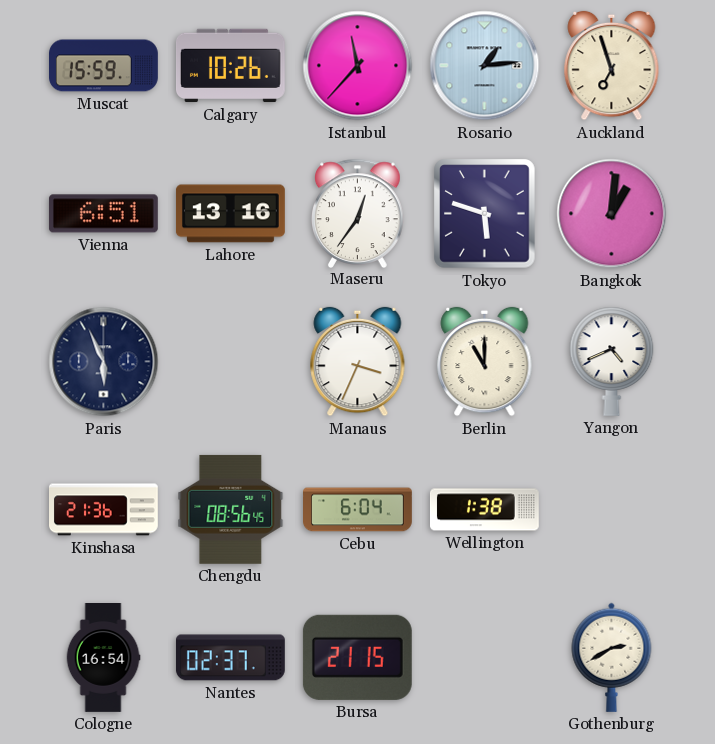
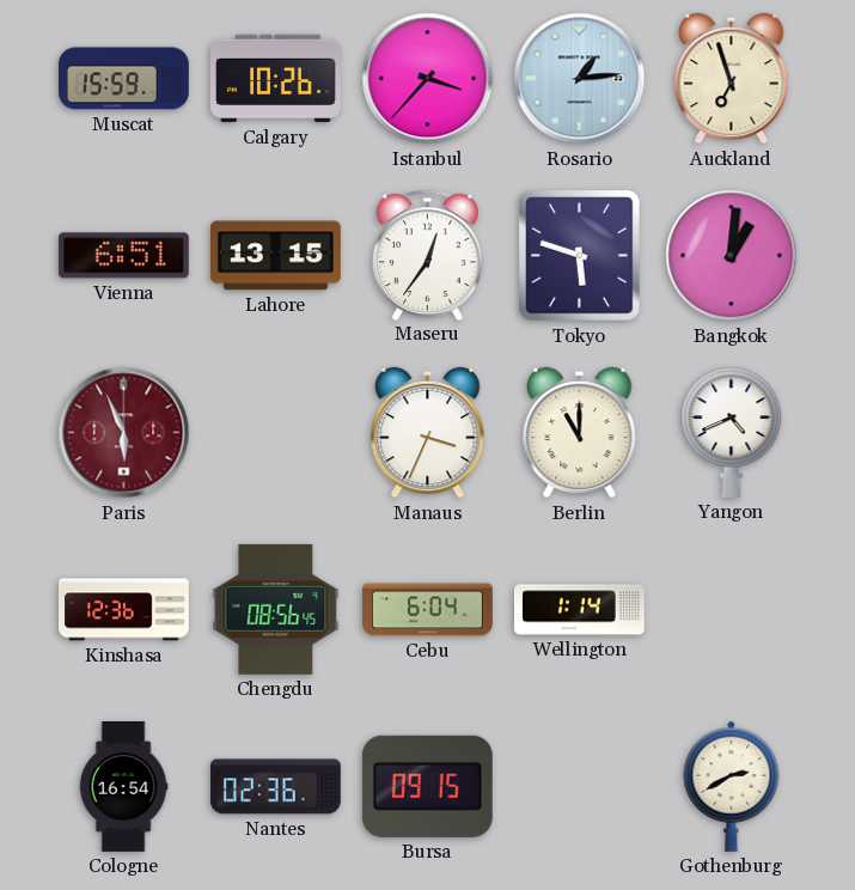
Istanbul: 11:37 -> 3:37 (428, 79)
Lahore: 13:16 -> 13:15 (276, 256)
Paris dial: navy -> burgundy (124, 433)
Kinshasa: 21:36 -> 12:36 (124, 610)
Wellington: 1:38 -> 1:14 (580, 610)
Nantes: 02:37 -> 02:36 (275, 787)
Bursa: 21:15 -> 09:15 (427, 786)
